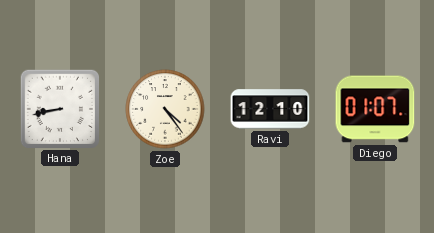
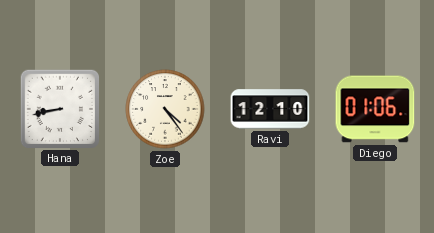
Diego: 01:07 -> 01:06 (375, 109)
